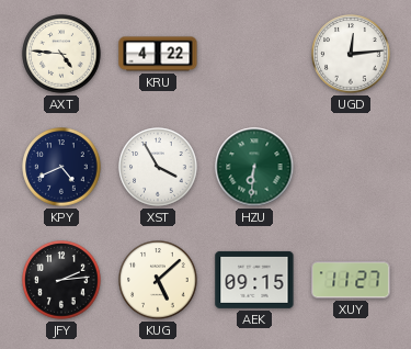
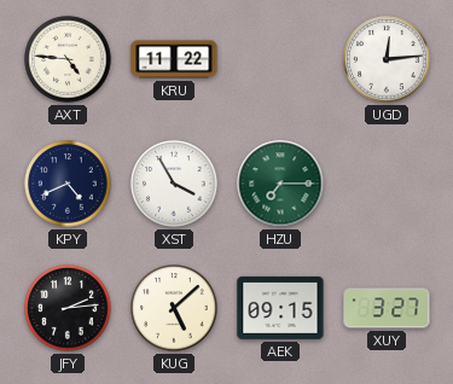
KRU: 4:22 -> 11:22 (174, 59)
HZU: 6:31 -> 7:15 (280, 184)
XUY: 11:27 -> 3:27 (387, 308)
